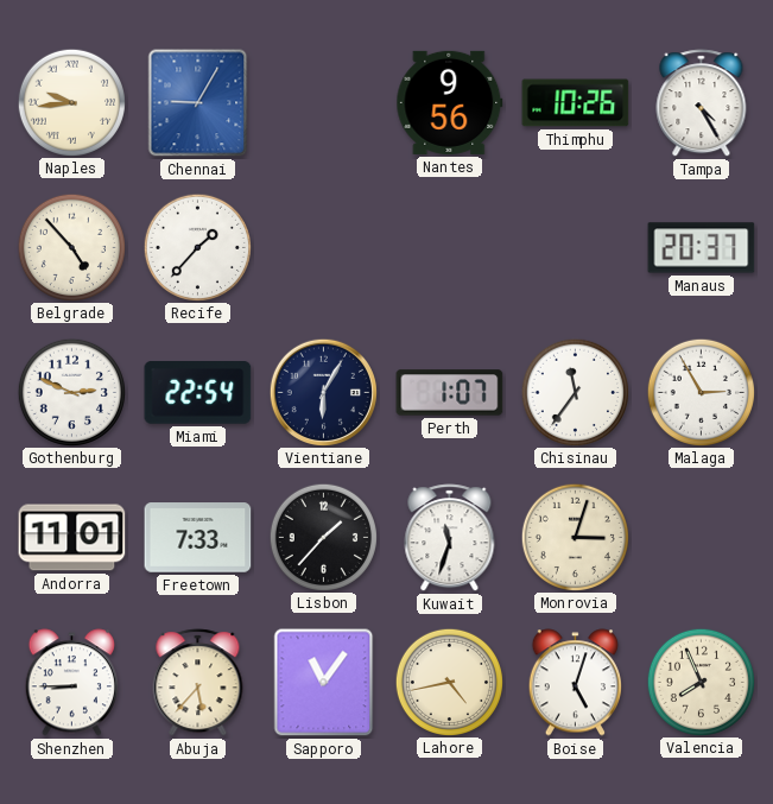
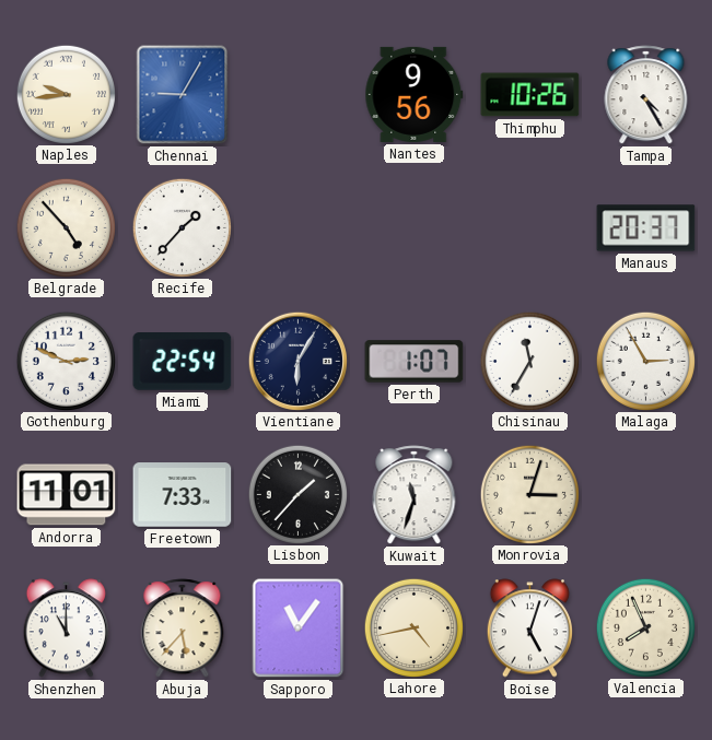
Chisinau: 11:36 -> 11:35 (529, 361)
Shenzhen: 8:45 -> 11:00 (66, 629)
